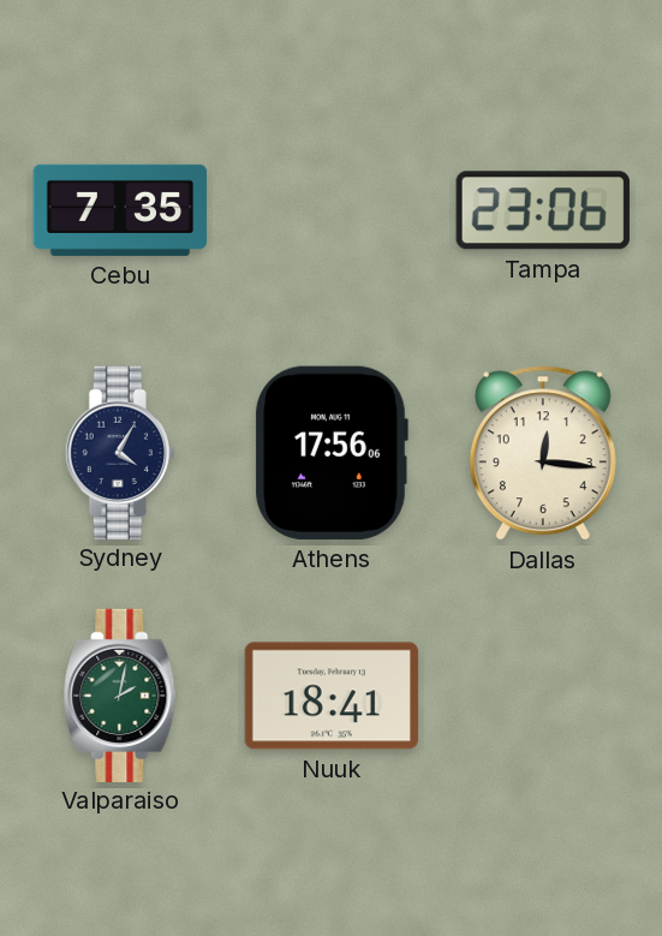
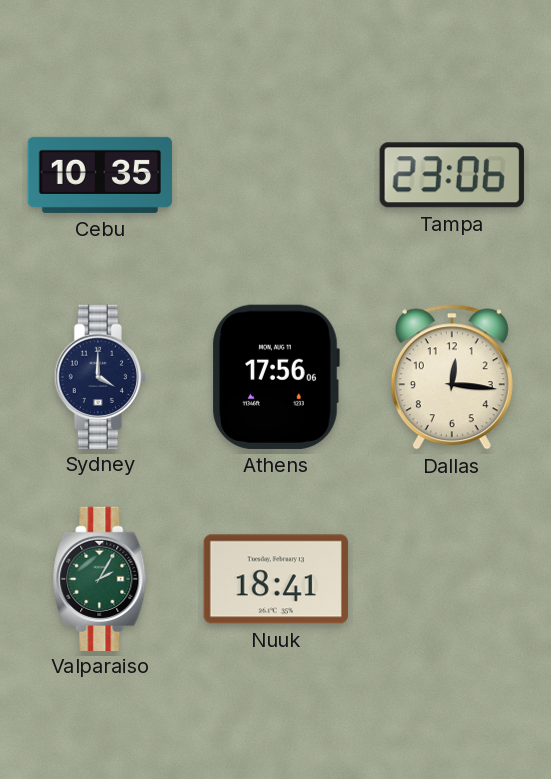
Cebu: 7:35 -> 10:35 (100, 175)
Sydney: 4:05 -> 4:00 (99, 376)
Valparaiso: 2:02 -> 2:05 (100, 578)
